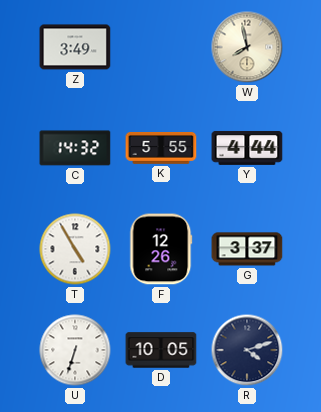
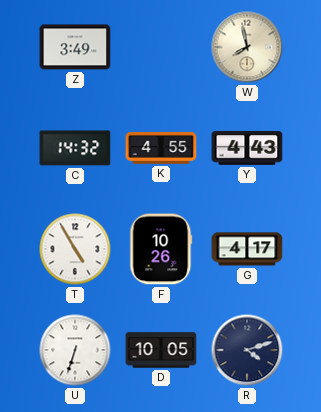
K: 5:55 -> 4:55 (161, 149)
Y: 4:44 -> 4:43 (247, 148)
F: 12:26 -> 10:26 (161, 249)
G: 3:37 -> 4:17 (247, 249)
